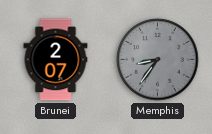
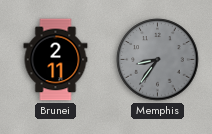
Brunei: 2:07 -> 2:11 (56, 60)
